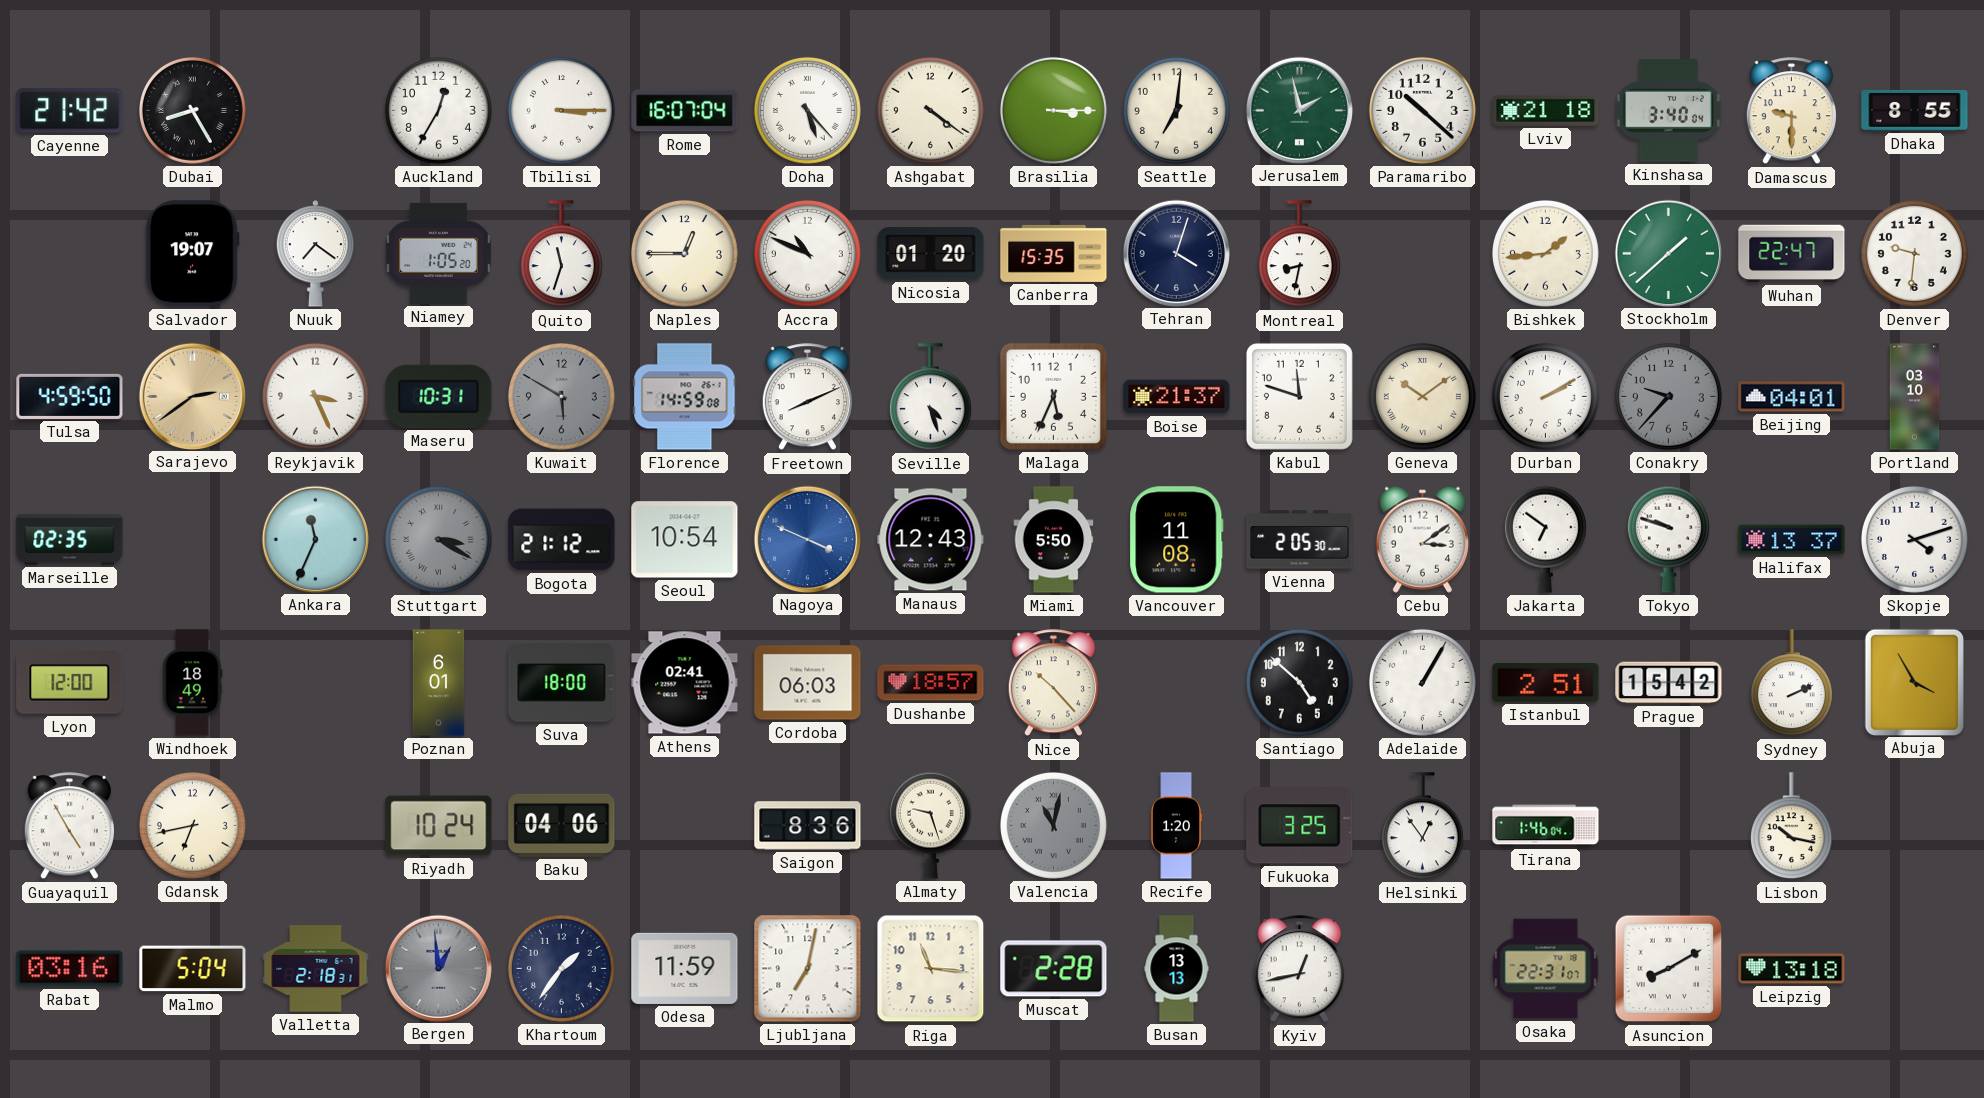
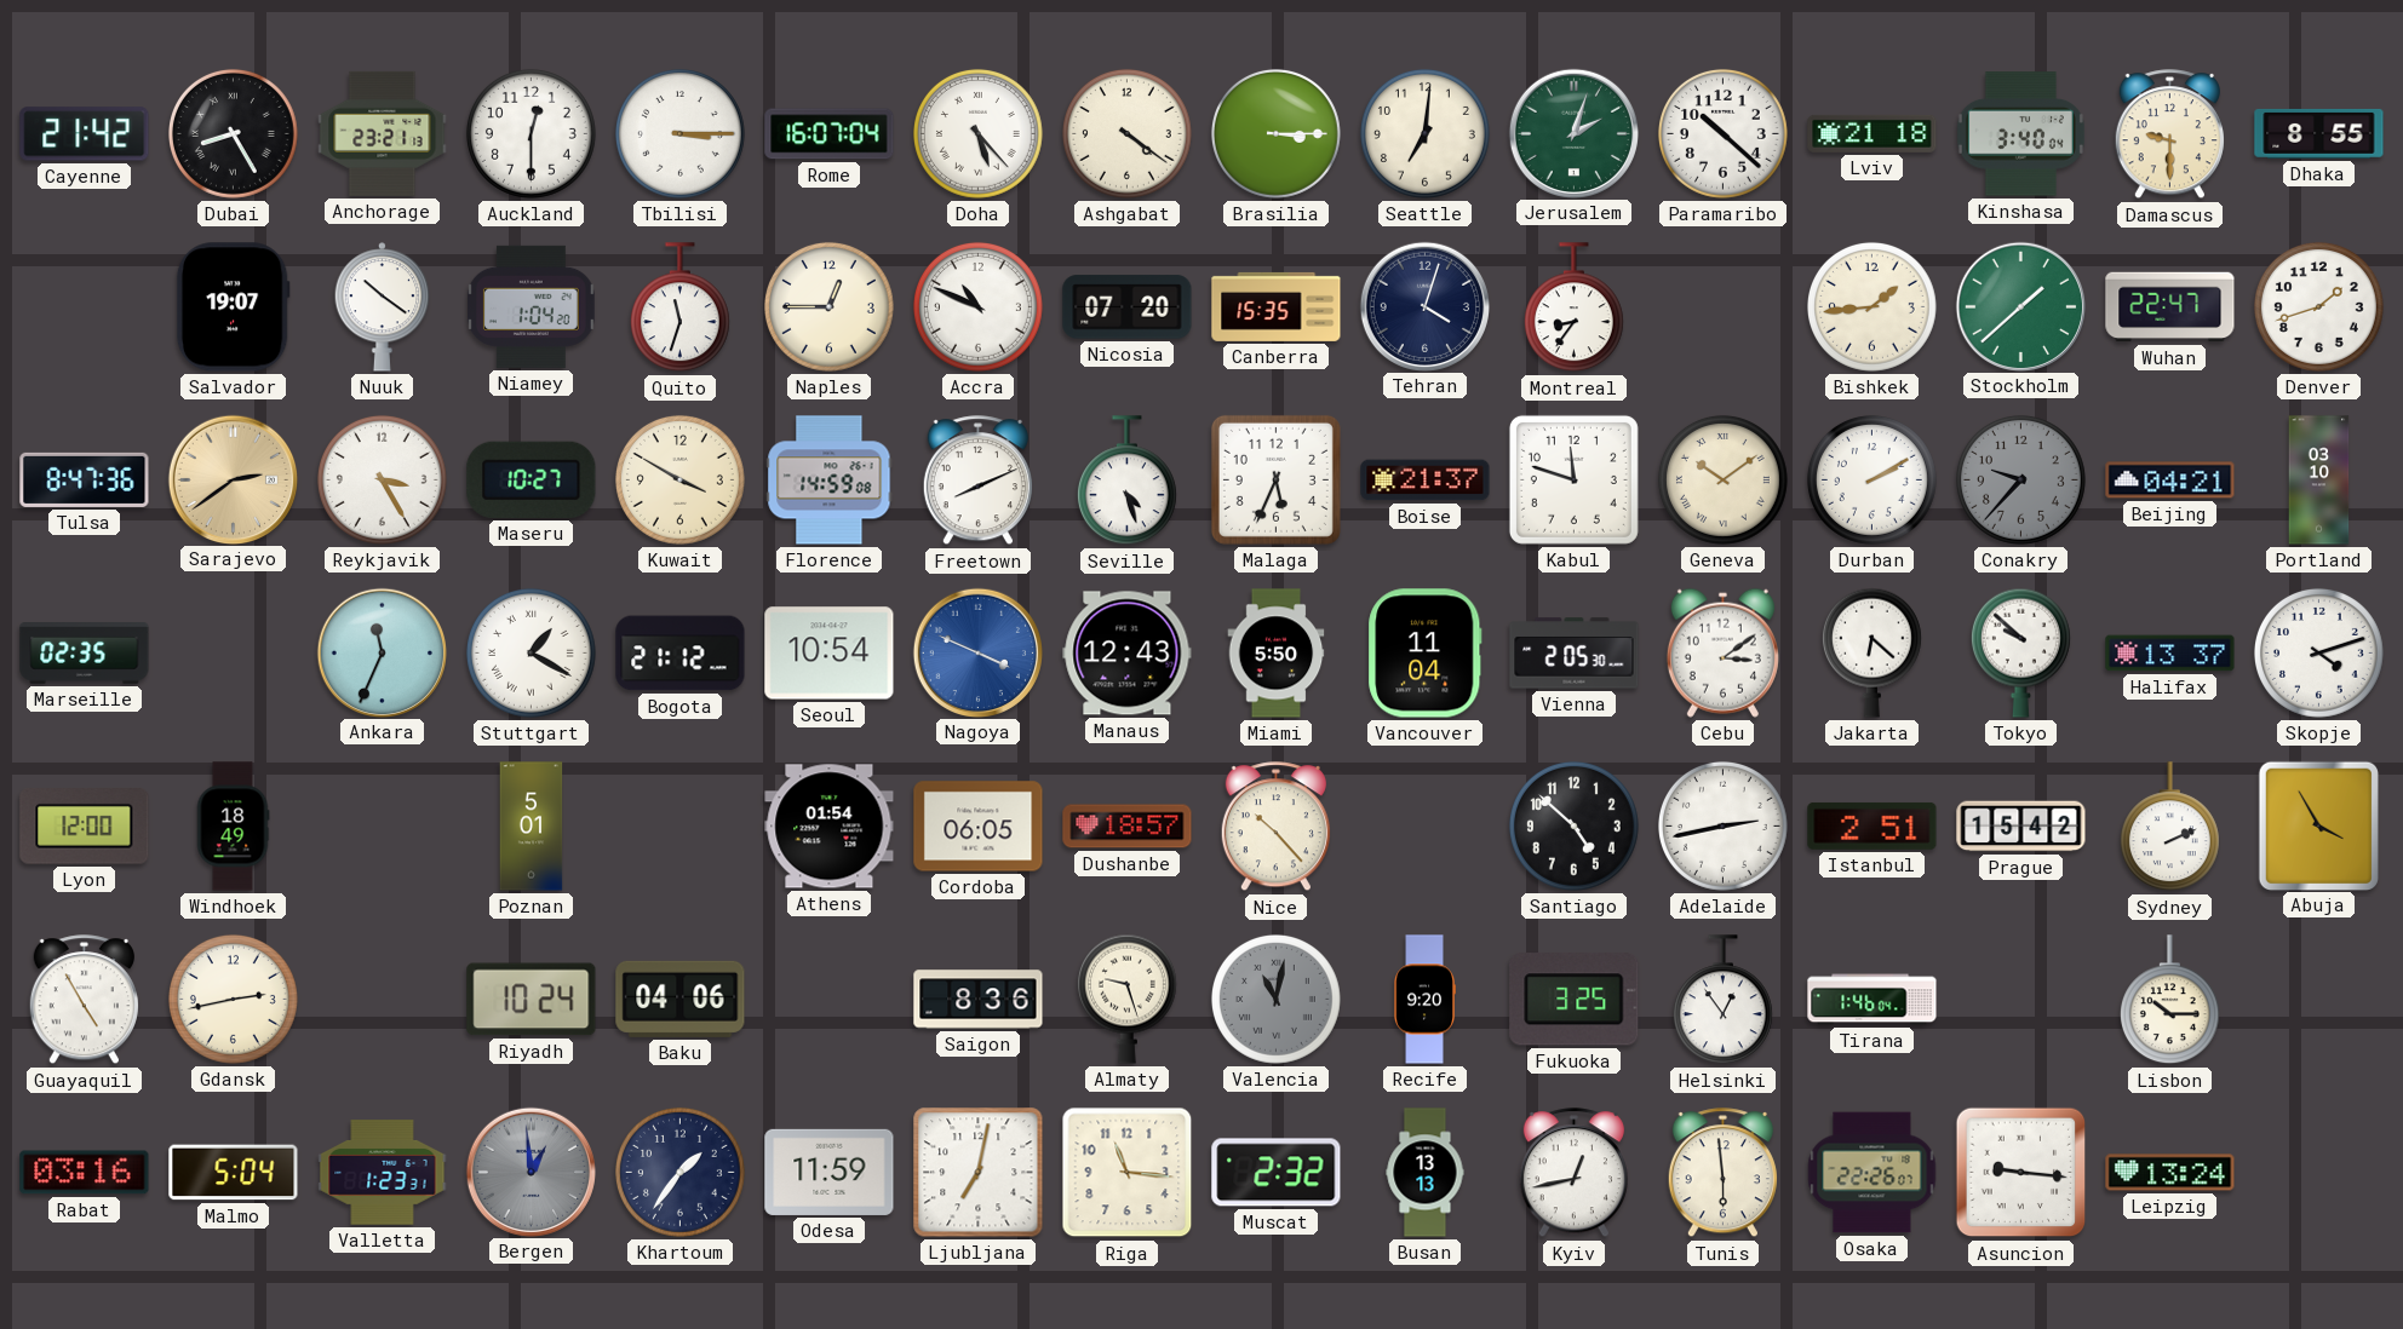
Anchorage: none -> 23:21 (383, 133)
Auckland: 12:35 -> 12:30 (531, 133)
Jerusalem: 1:58 -> 2:03 (1573, 133)
Nuuk: 7:21 -> 10:21 (383, 307)
Niamey: 1:05 -> 1:04 (531, 306)
Nicosia: 01:20 -> 07:20 (1128, 307)
Montreal: 8:32 -> 8:36 (1573, 307)
Denver: 9:31 -> 1:42 (2318, 306)
Tulsa: 4:59 -> 8:47 (85, 479)
Reykjavik: 3:26 -> 3:25 (382, 479)
Maseru: 10:31 -> 10:27 (532, 479)
Kuwait: 5:50 -> 3:50 (679, 479)
Kuwait dial: grey -> cream (679, 479)
Beijing: 04:01 -> 04:21 (2170, 481)
Stuttgart: 3:20 -> 1:20 (531, 652)
Stuttgart dial: grey -> white (531, 652)
Vancouver: 11:08 -> 11:04 (1426, 654)
Jakarta: 6:51 -> 6:22 (1871, 652)
Tokyo: 9:48 -> 9:52 (2020, 652)
Poznan: 6:01 -> 5:01 (532, 827)
Suva: 18:00 -> none (562, 682)
Athens: 02:41 -> 01:54 (830, 827)
Cordoba: 06:03 -> 06:05 (979, 827)
Adelaide: 1:05 -> 2:43 (1722, 825)
Gdansk: 6:43 -> 2:43 (233, 999)
Recife: 1:20 -> 9:20 (1424, 1000)
Lisbon: 10:17 -> 10:15 (2169, 1000)
Valletta: 2:18 -> 1:23 (383, 1173)
Muscat: 2:28 -> 2:32 (1277, 1173)
Tunis: none -> 5:59 (1722, 1173)
Osaka: 22:31 -> 22:26 (1872, 1173)
Asuncion: 8:10 -> 9:16 (2021, 1173)
Leipzig: 13:18 -> 13:24 (2170, 1173)
